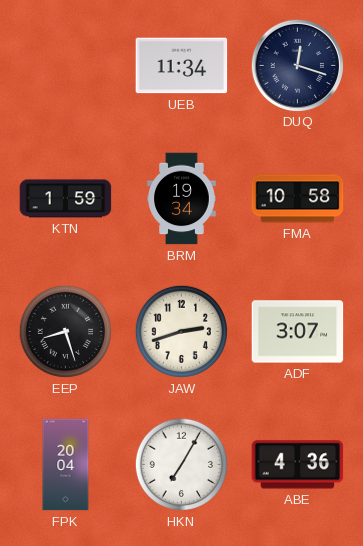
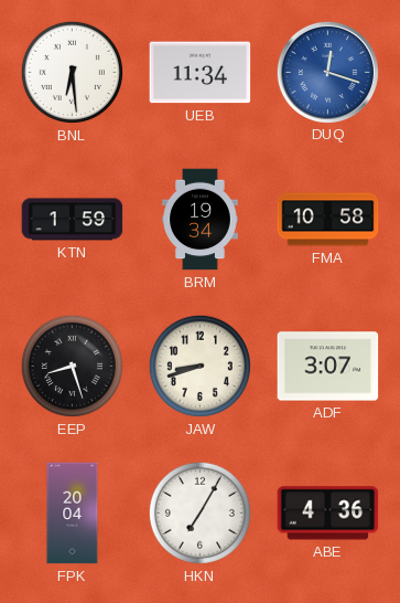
BNL: none -> 6:29 (72, 72)
DUQ dial: navy -> blue (327, 72)
JAW: 2:42 -> 8:42 (199, 366)
